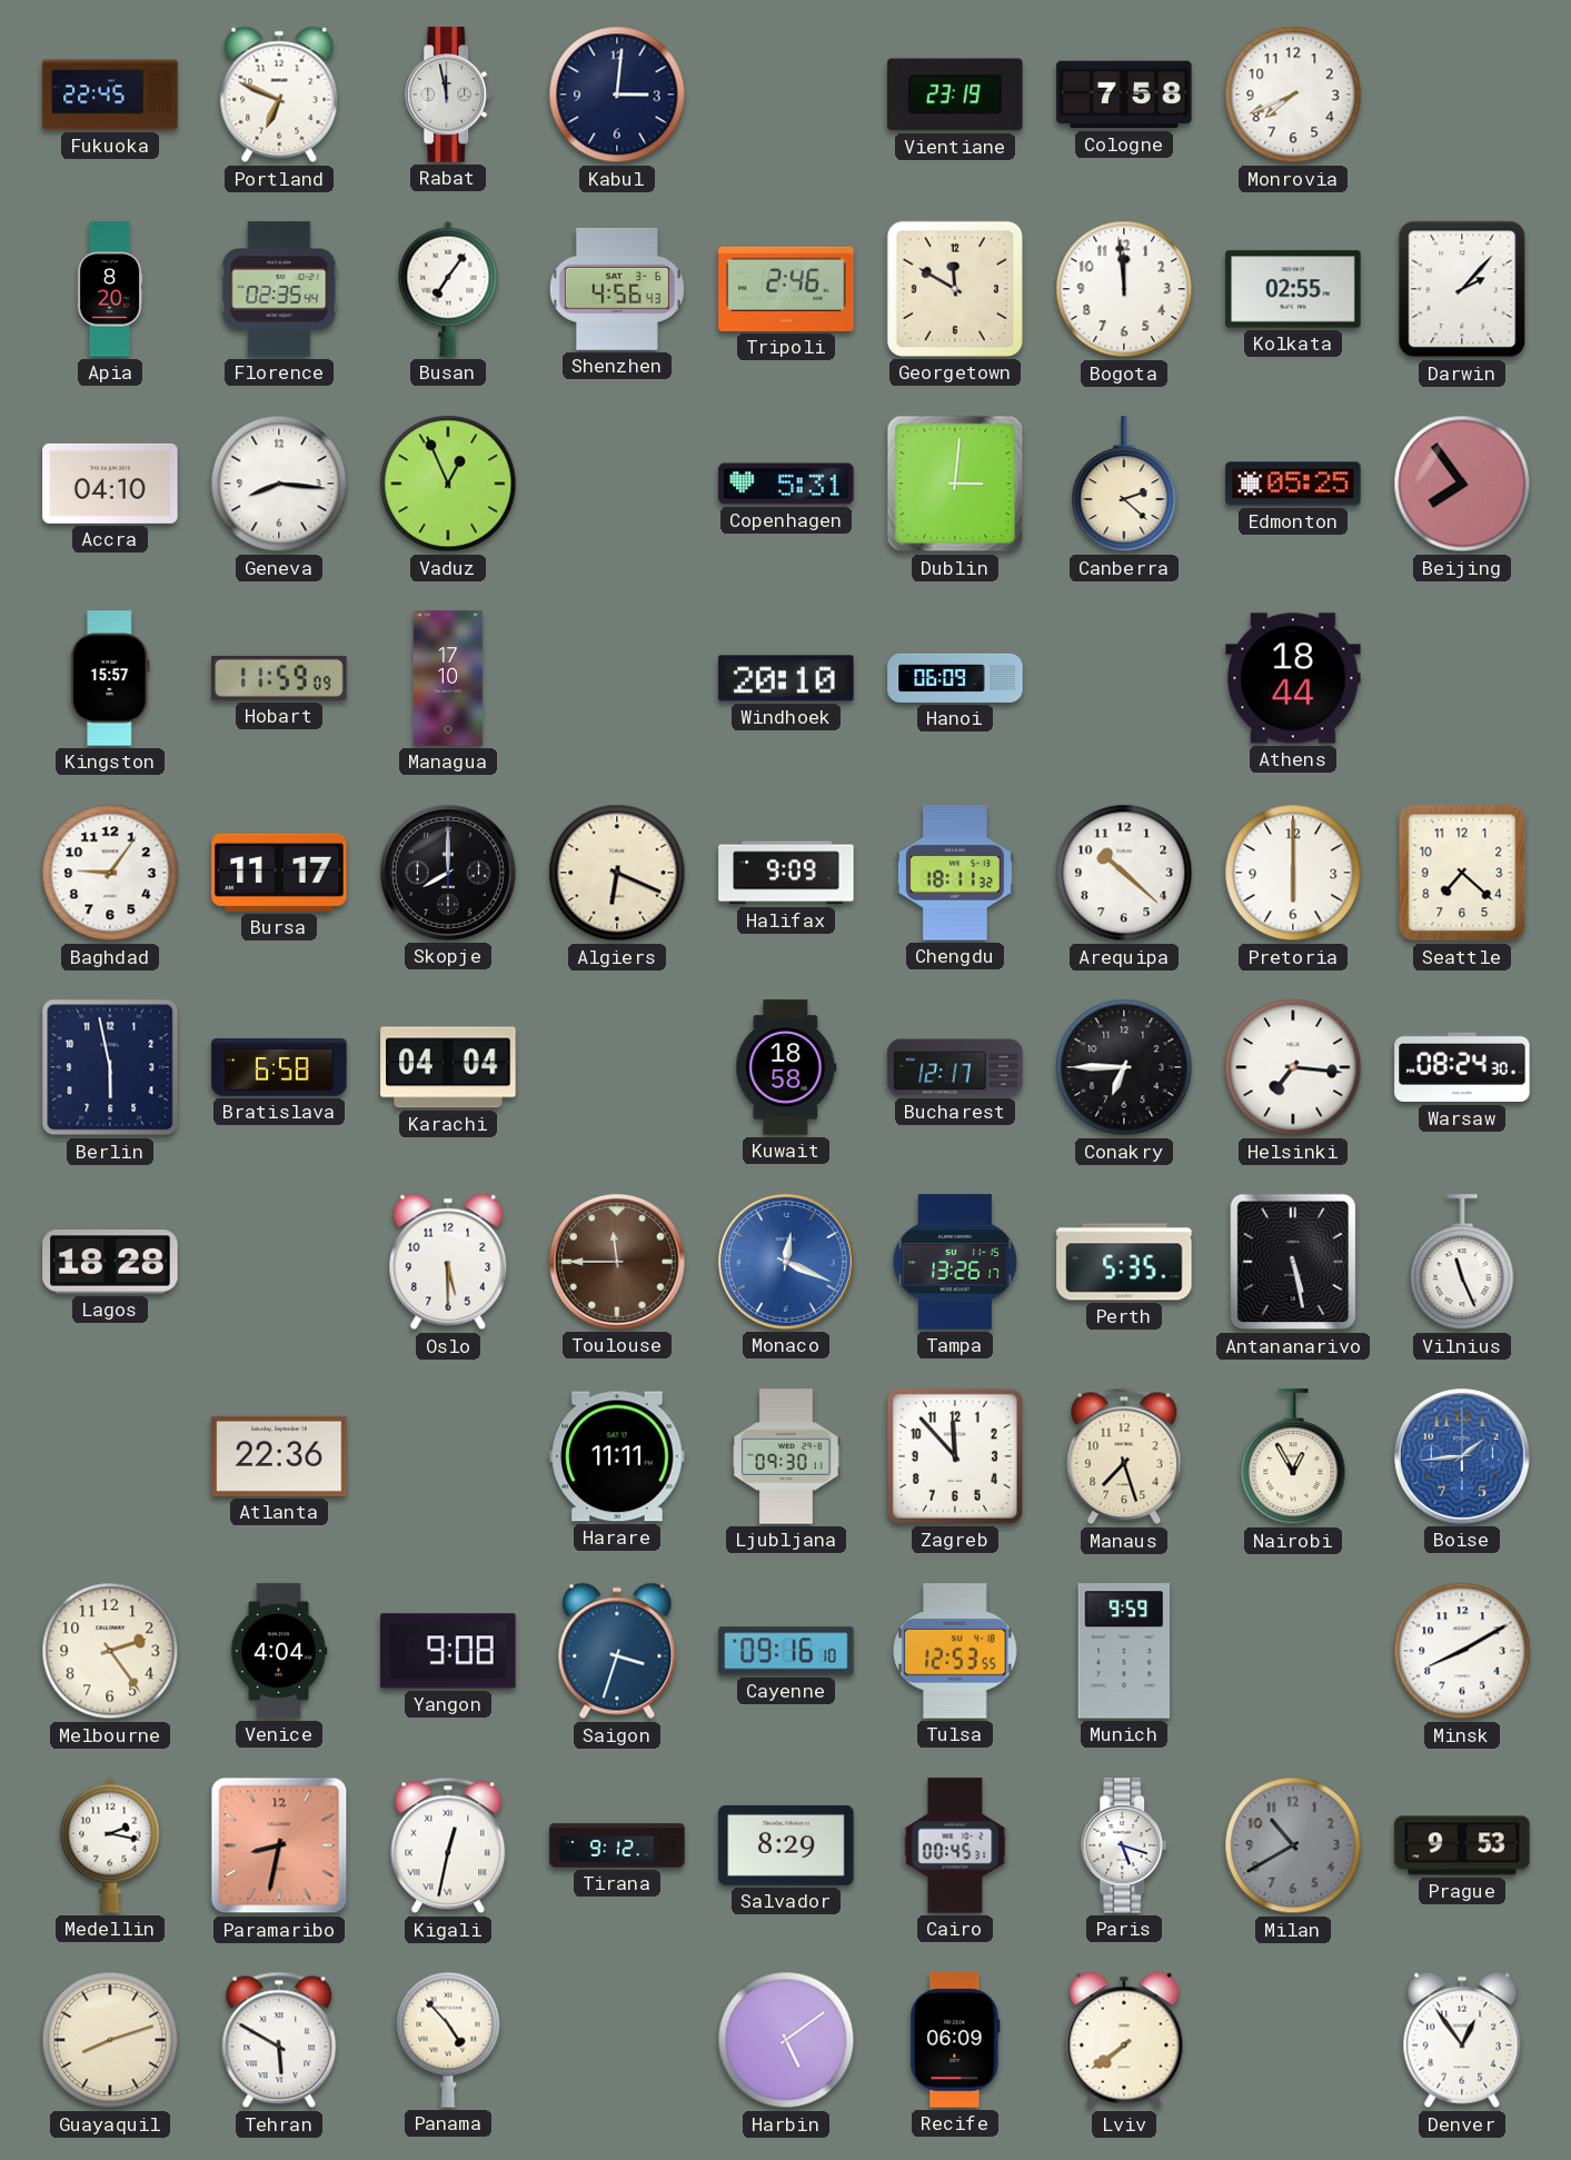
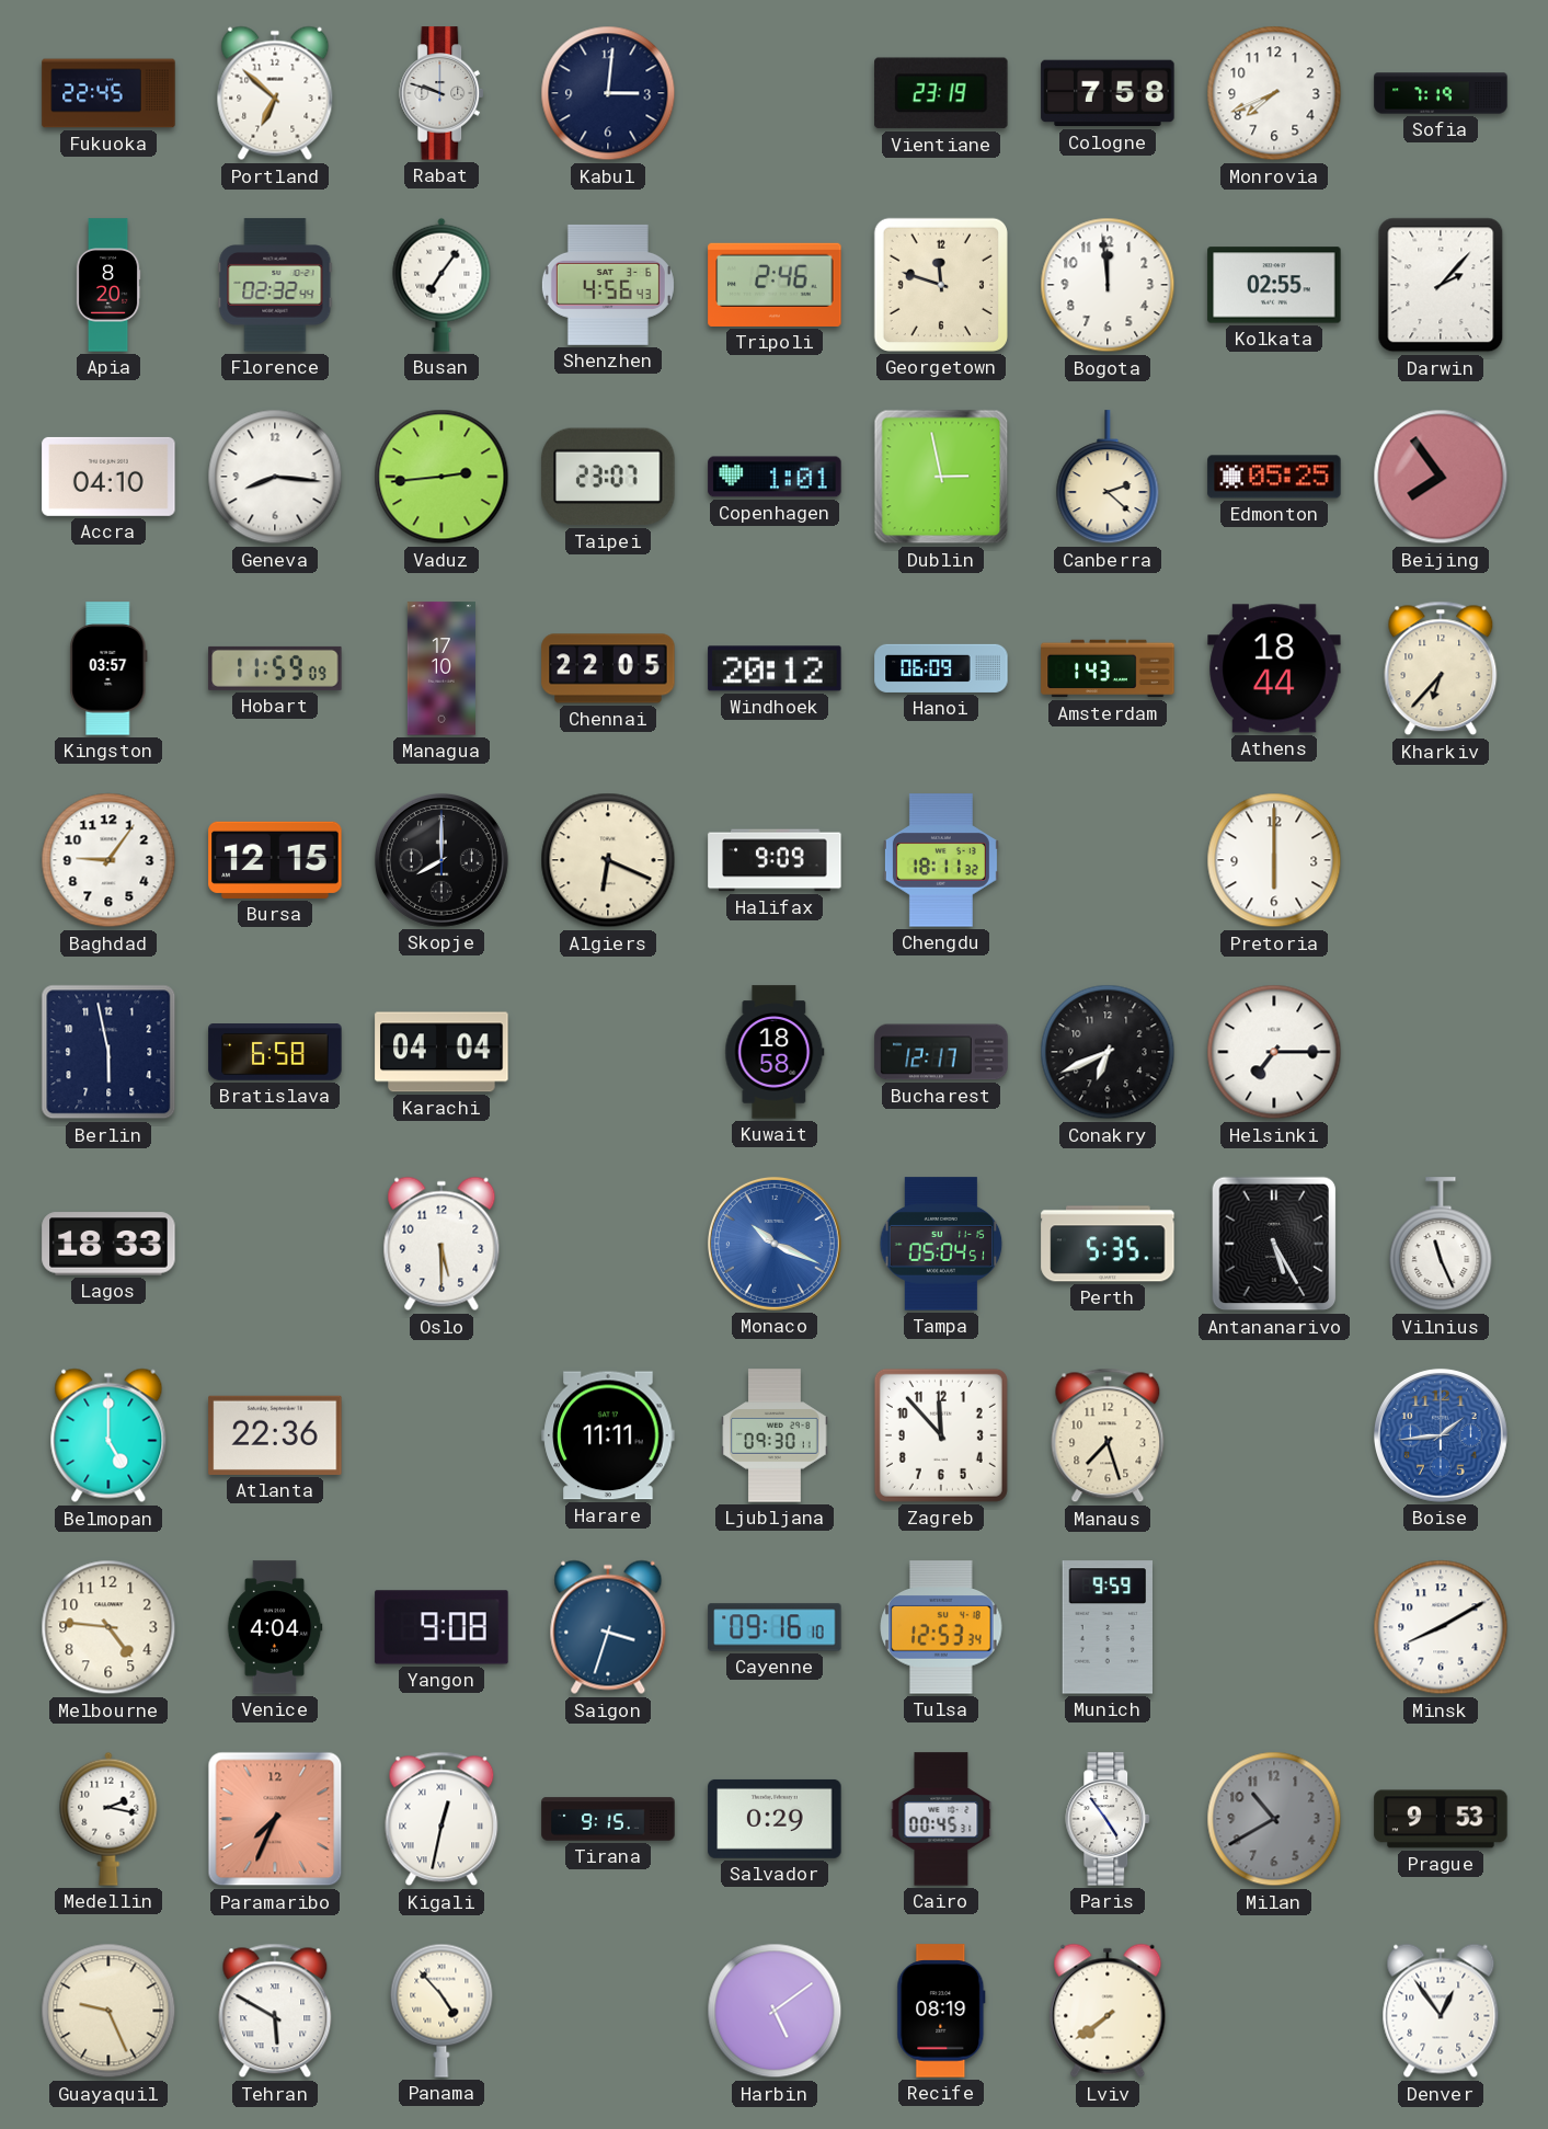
Portland: 6:49 -> 6:52 (275, 93)
Rabat: 11:58 -> 9:48 (443, 93)
Sofia: none -> 7:19 (1441, 93)
Florence: 02:35 -> 02:32 (275, 285)
Georgetown: 11:50 -> 11:48 (941, 285)
Vaduz: 12:56 -> 2:44 (442, 477)
Taipei: none -> 23:07 (608, 477)
Copenhagen: 5:31 -> 1:01 (775, 477)
Dublin: 3:01 -> 2:58 (941, 477)
Kingston: 15:57 -> 03:57 (108, 668)
Chennai: none -> 22:05 (608, 668)
Windhoek: 20:10 -> 20:12 (775, 668)
Amsterdam: none -> 1:43 (1108, 668)
Kharkiv: none -> 6:37 (1441, 668)
Bursa: 11:17 -> 12:15 (275, 860)
Arequipa: 10:22 -> none (1124, 873)
Seattle: 7:22 -> none (1462, 873)
Conakry: 6:45 -> 6:41 (1108, 1052)
Helsinki: 7:16 -> 7:15 (1274, 1052)
Warsaw: 08:24 -> none (1462, 1067)
Lagos: 18:28 -> 18:33 (108, 1244)
Toulouse: 11:45 -> none (617, 1262)
Monaco: 12:19 -> 10:19 (775, 1244)
Tampa: 13:26 -> 05:04 (941, 1244)
Antananarivo: 5:28 -> 5:25 (1274, 1244)
Belmopan: none -> 5:00 (108, 1435)
Nairobi: 12:55 -> none (1293, 1457)
Melbourne: 2:24 -> 4:46 (108, 1627)
Tulsa: 12:53:55 -> 12:53:34 (941, 1627)
Paramaribo: 8:32 -> 7:34 (275, 1819)
Tirana: 9:12 -> 9:15 (608, 1819)
Salvador: 8:29 -> 0:29 (775, 1819)
Paris: 5:18 -> 4:54 (1109, 1819)
Guayaquil: 8:12 -> 9:26 (108, 2011)
Recife: 06:09 -> 08:19 (941, 2011)
